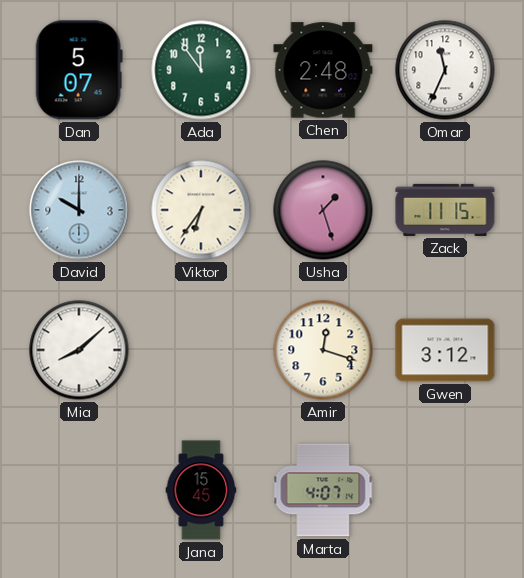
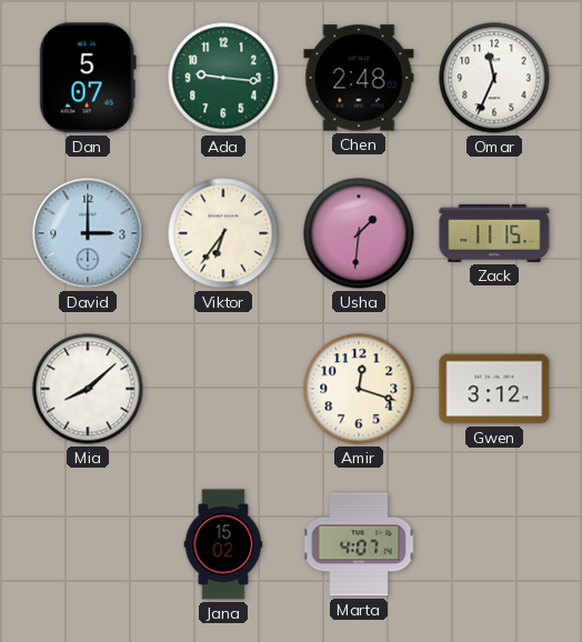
Ada: 11:54 -> 9:16 (223, 78)
David: 10:00 -> 3:00 (88, 233)
Usha: 1:27 -> 1:31 (359, 233)
Jana: 15:45 -> 15:02 (223, 544)
